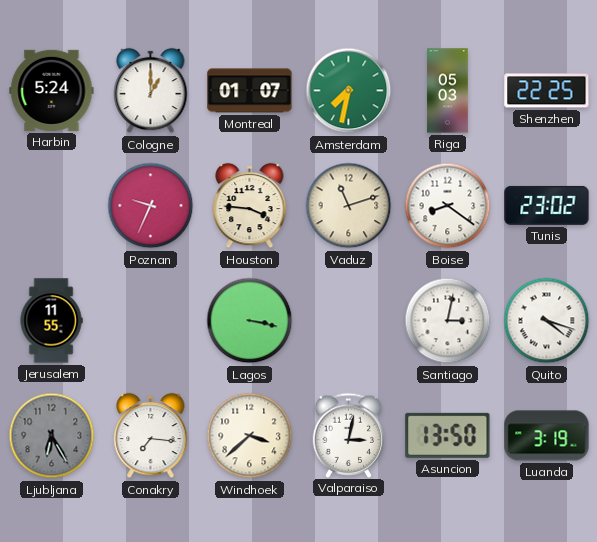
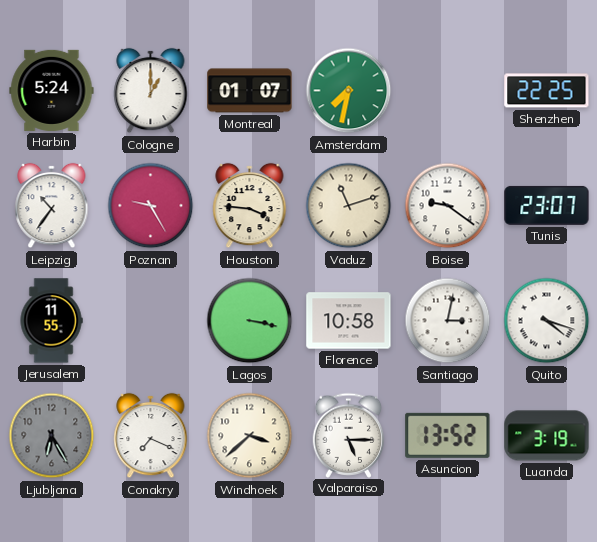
Riga: 05:03 -> none (448, 91)
Leipzig: none -> 10:36 (52, 206)
Poznan: 9:34 -> 9:25 (151, 206)
Boise: 8:21 -> 9:21 (448, 206)
Tunis: 23:02 -> 23:07 (547, 205)
Florence: none -> 10:58 (349, 321)
Conakry: 7:16 -> 7:19 (151, 436)
Valparaiso: 3:02 -> 5:15 (349, 435)
Asuncion: 13:50 -> 13:52 (448, 435)
